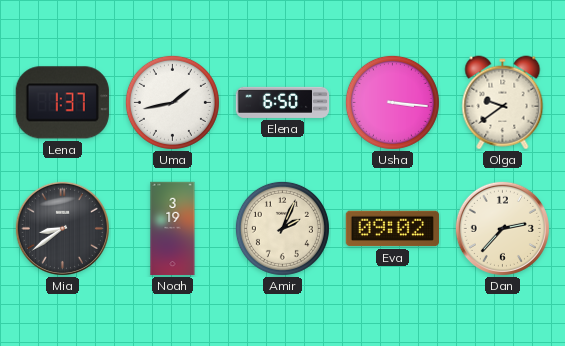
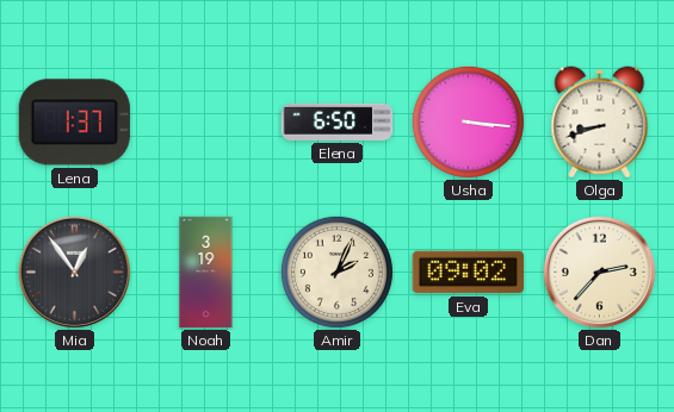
Uma: 1:43 -> none (172, 102)
Olga: 9:39 -> 8:42 (600, 123)
Mia: 8:39 -> 12:54 (74, 271)
